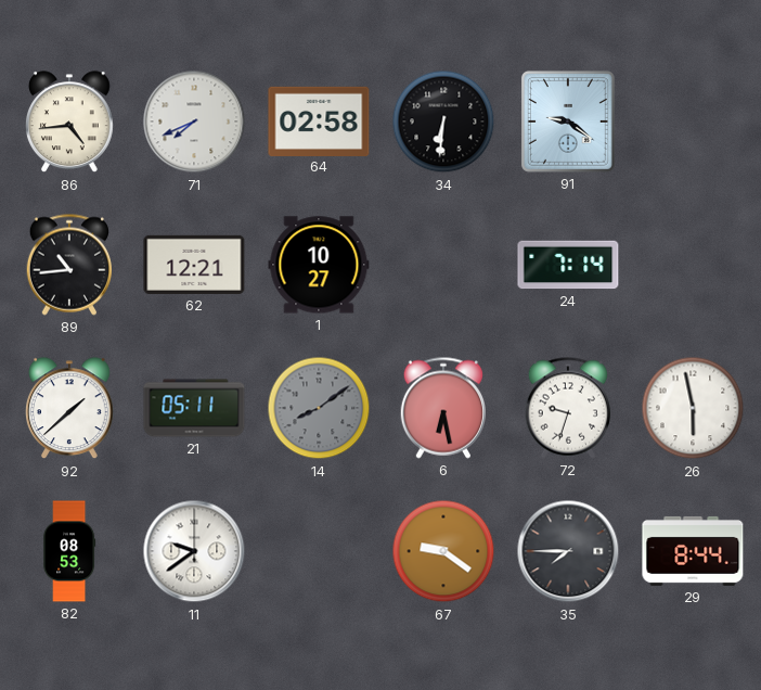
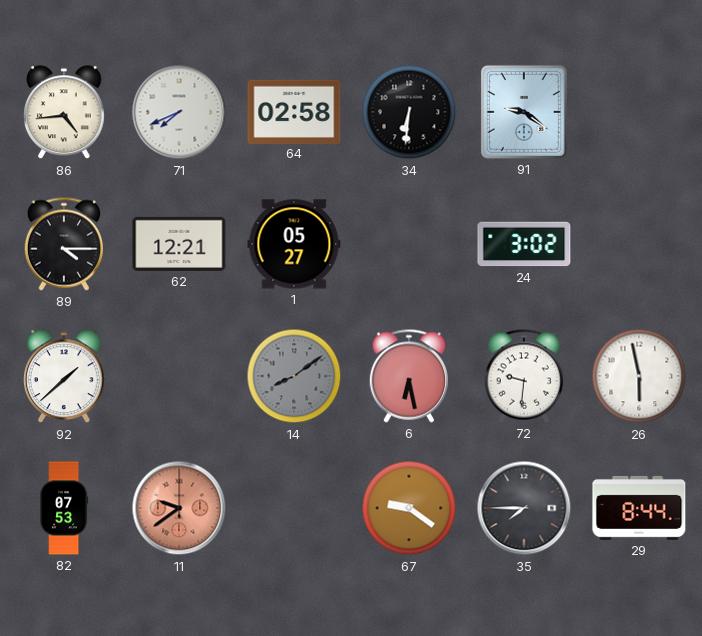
89: 10:44 -> 4:15 (63, 244)
1: 10:27 -> 05:27 (294, 244)
24: 7:14 -> 3:02 (524, 244)
21: 05:11 -> none (194, 408)
72: 9:33 -> 9:31 (523, 376)
82: 08:53 -> 07:53 (64, 508)
11 dial: white -> salmon (179, 508)
